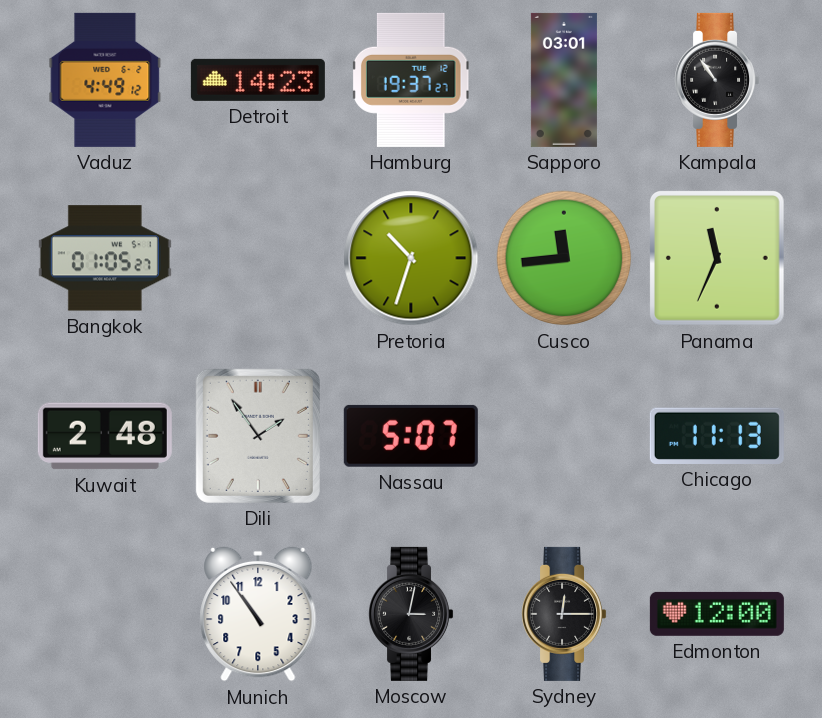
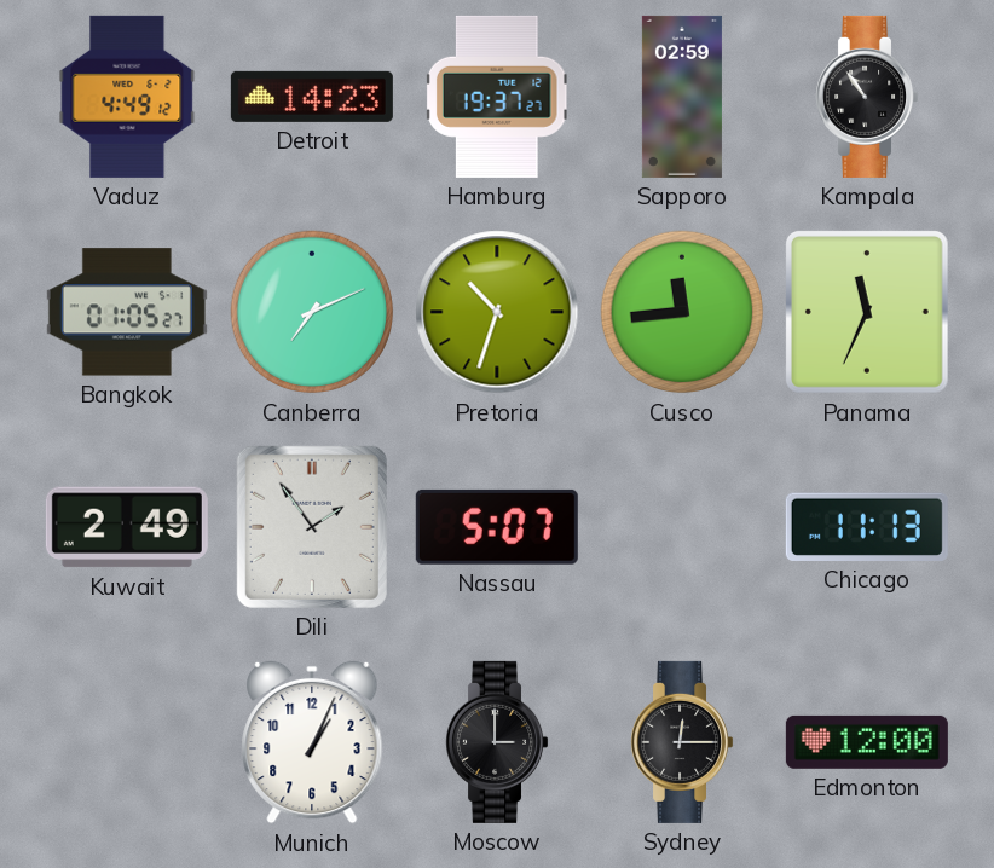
Sapporo: 03:01 -> 02:59 (682, 97)
Canberra: none -> 7:11 (312, 312)
Kuwait: 2:48 -> 2:49 (127, 527)
Munich: 10:54 -> 1:04 (312, 742)
Moscow: 3:02 -> 3:00 (497, 742)
